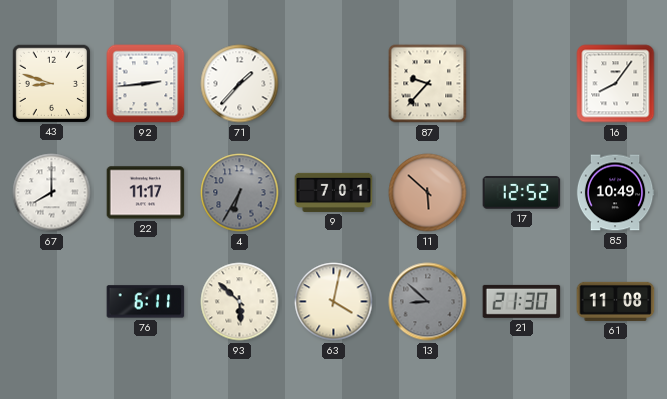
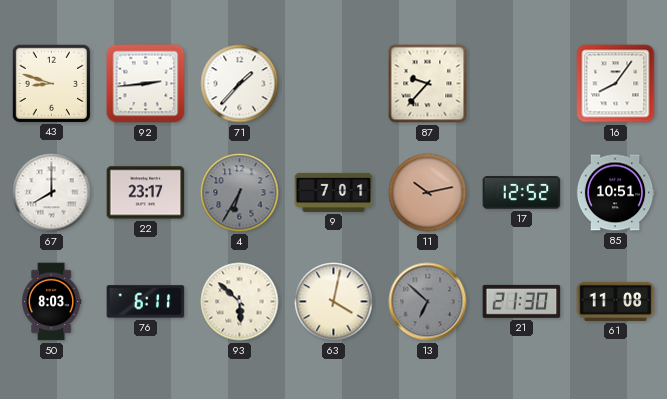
22: 11:17 -> 23:17 (146, 193)
11: 5:52 -> 10:13 (428, 193)
85: 10:49 -> 10:51 (615, 193)
50: none -> 8:03 (52, 302)
13: 8:52 -> 6:52 (428, 302)
